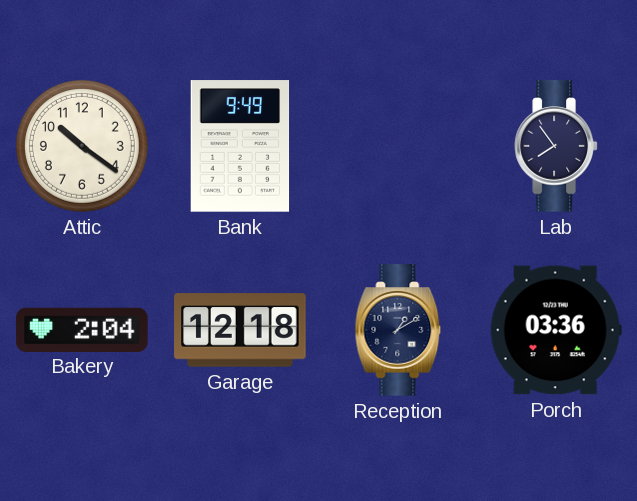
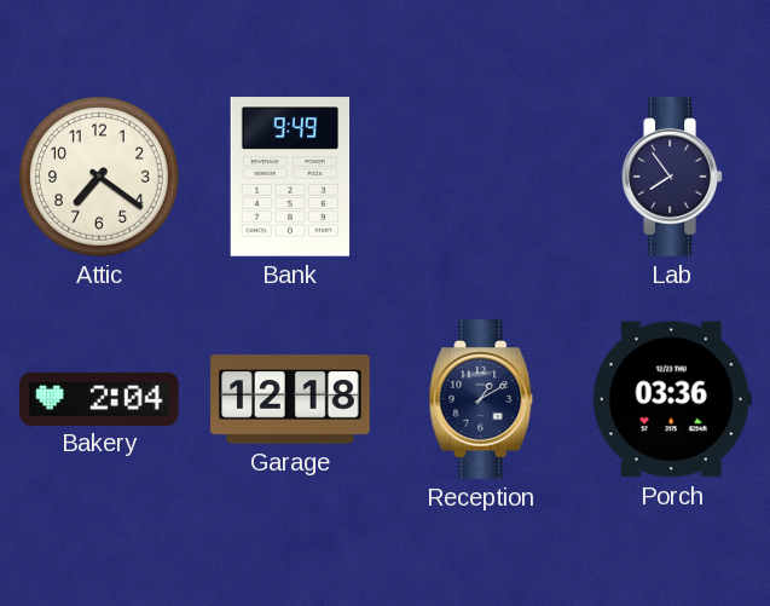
Attic: 10:21 -> 7:21 (99, 177)
